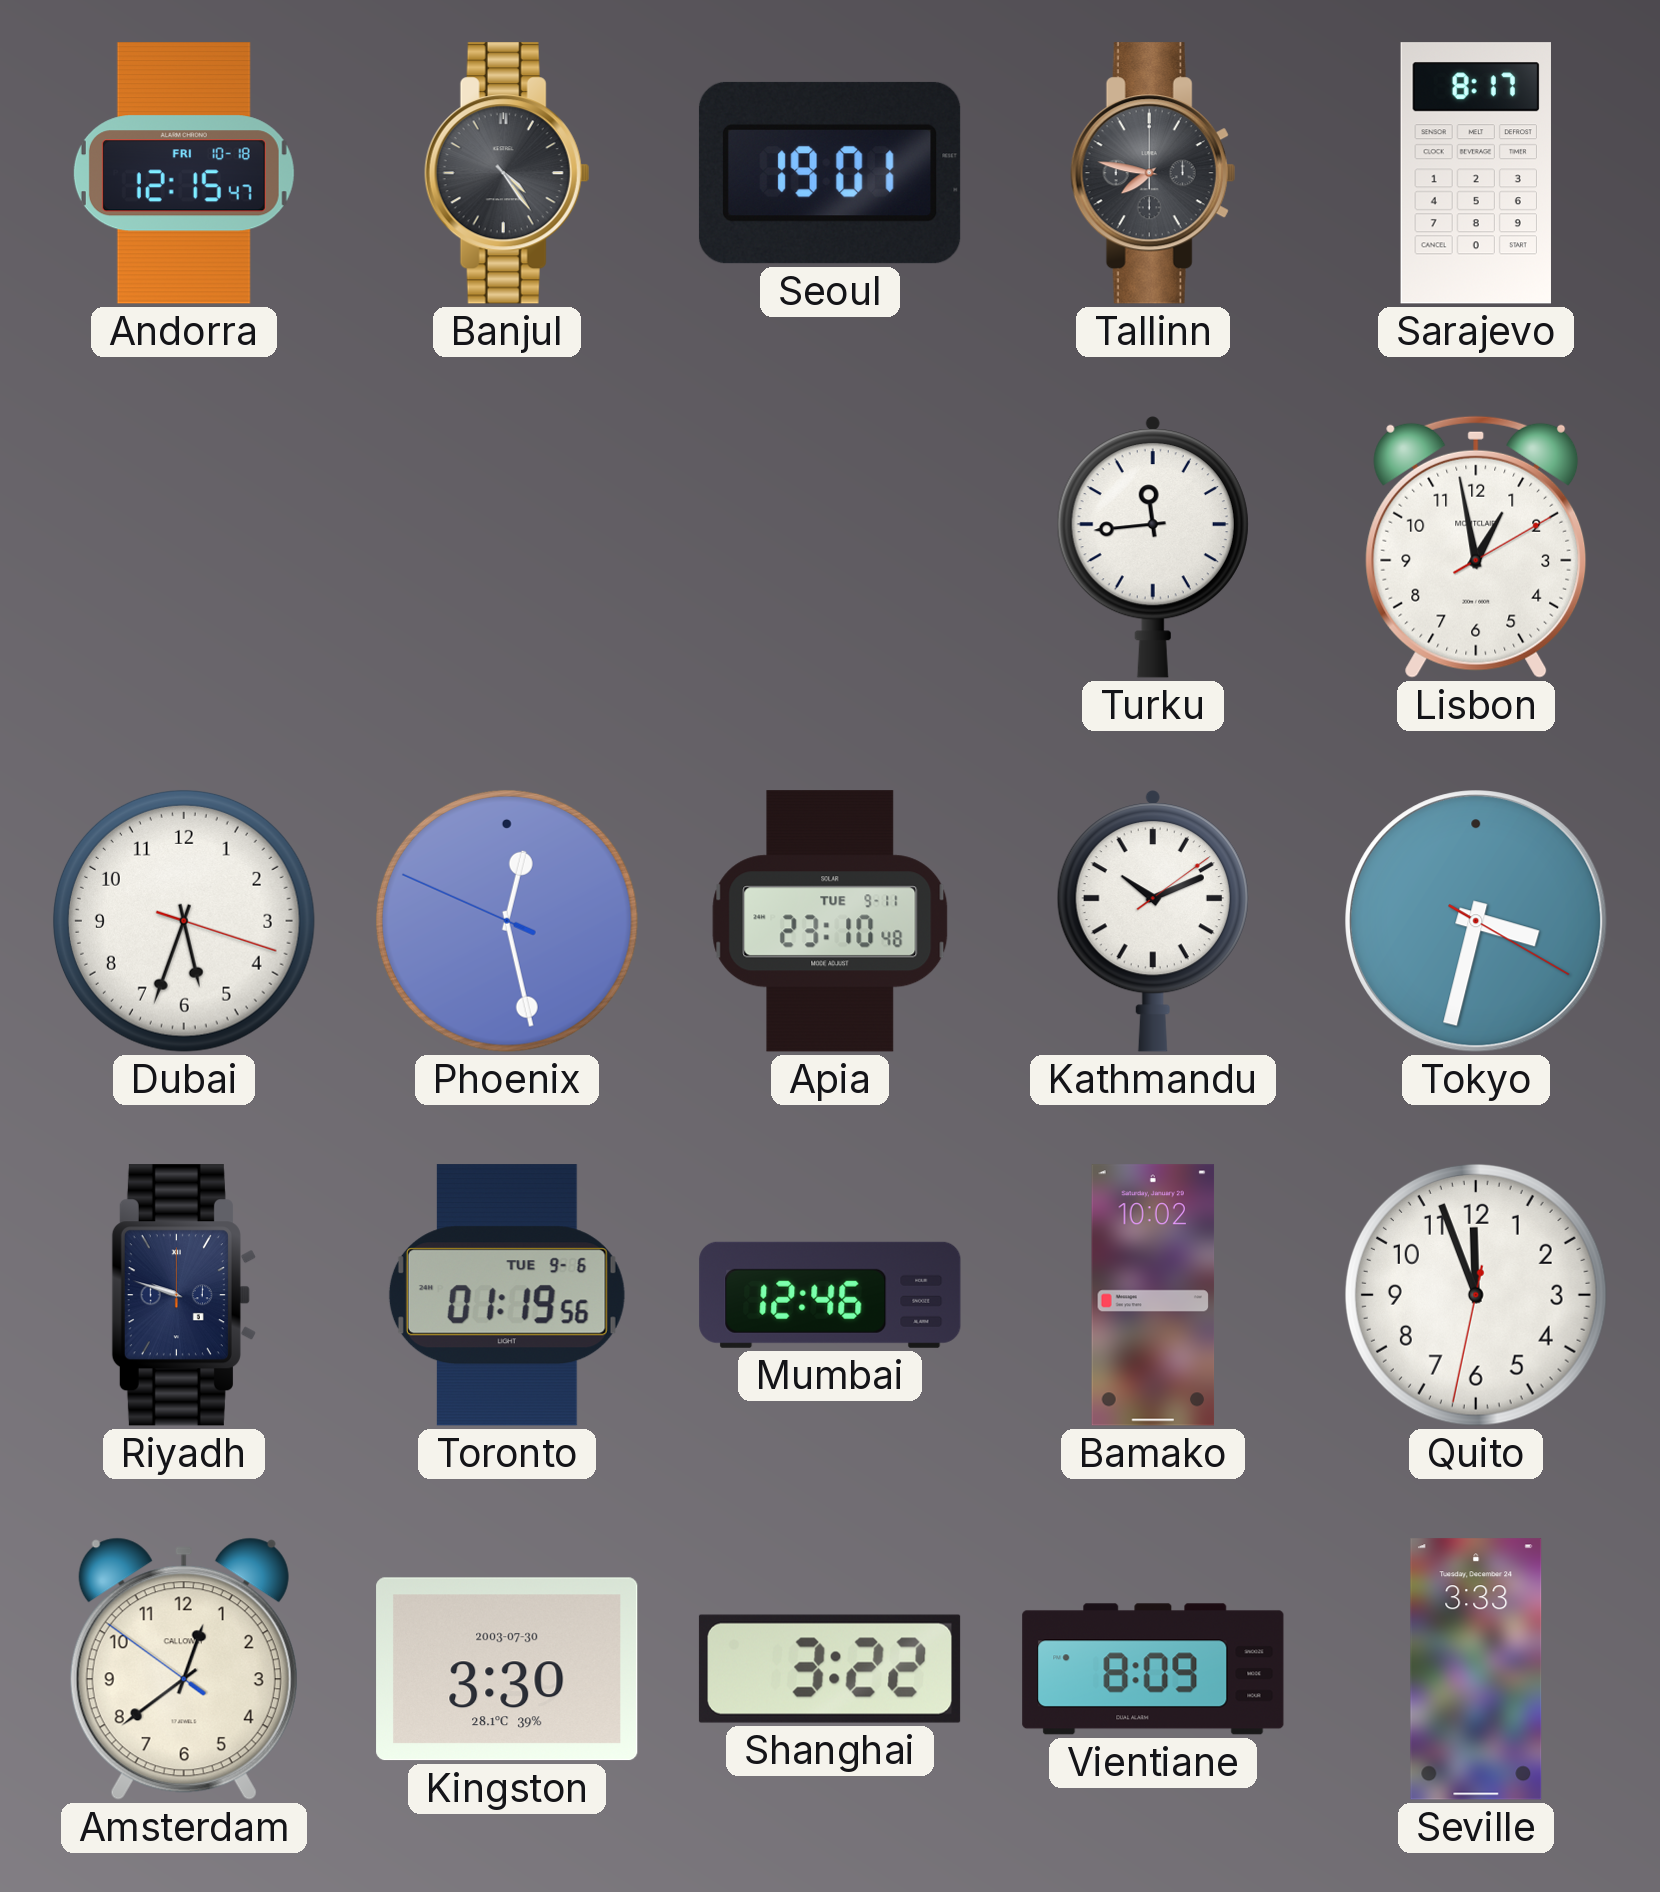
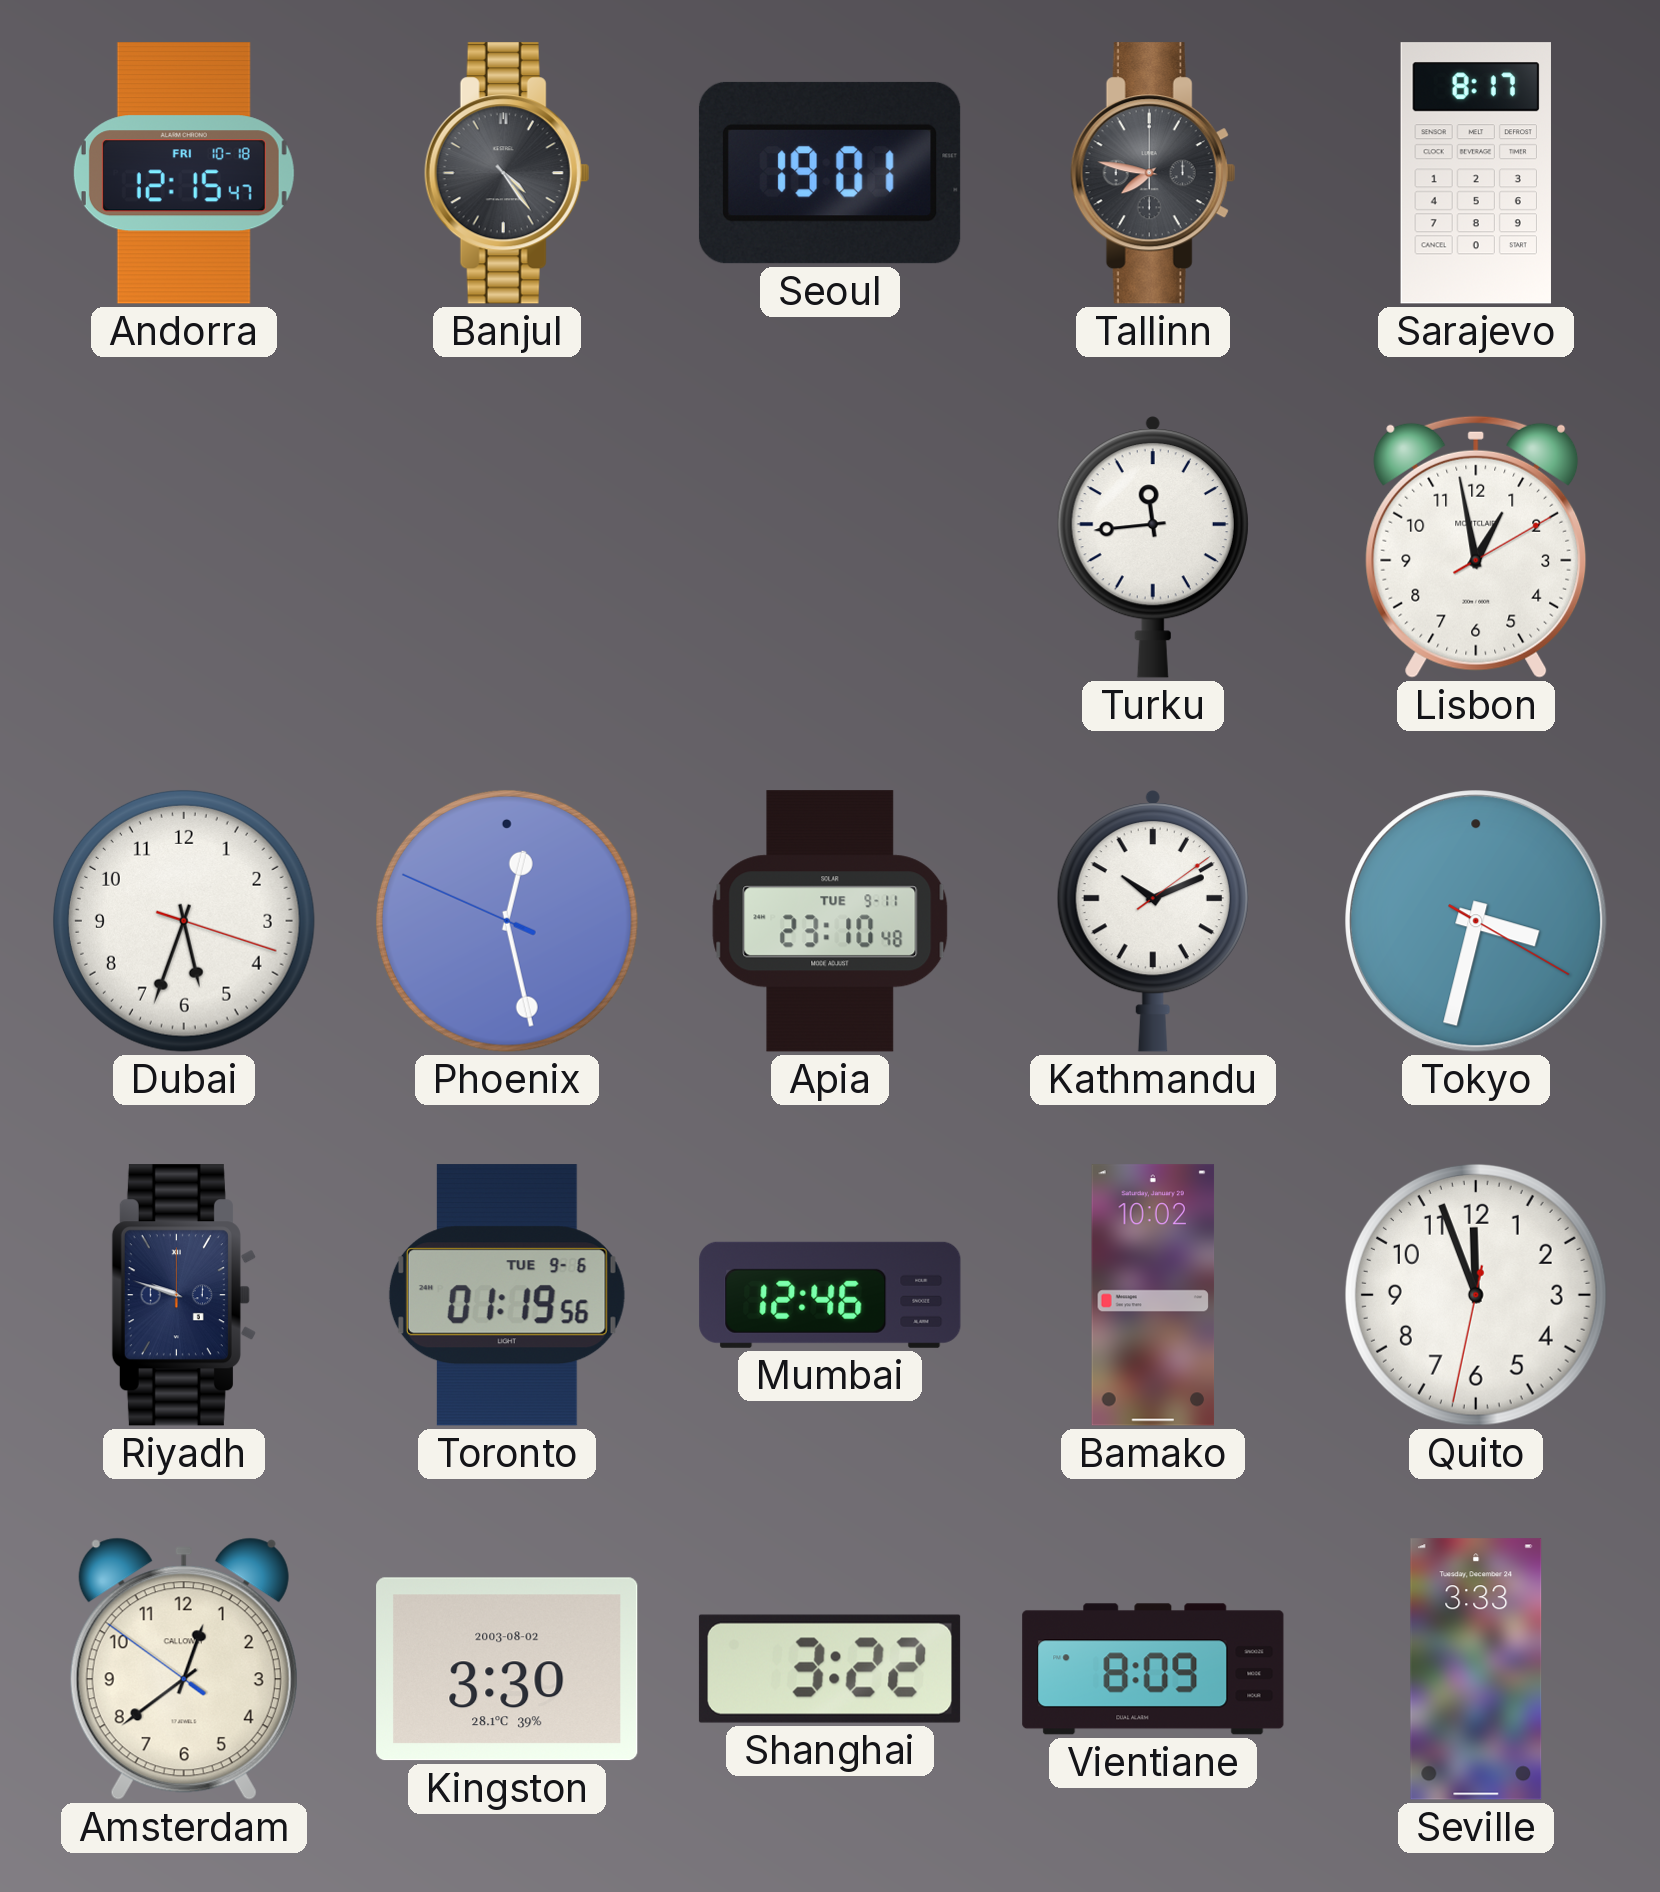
Kingston date: 2003-07-30 -> 2003-08-02 (507, 1669)
